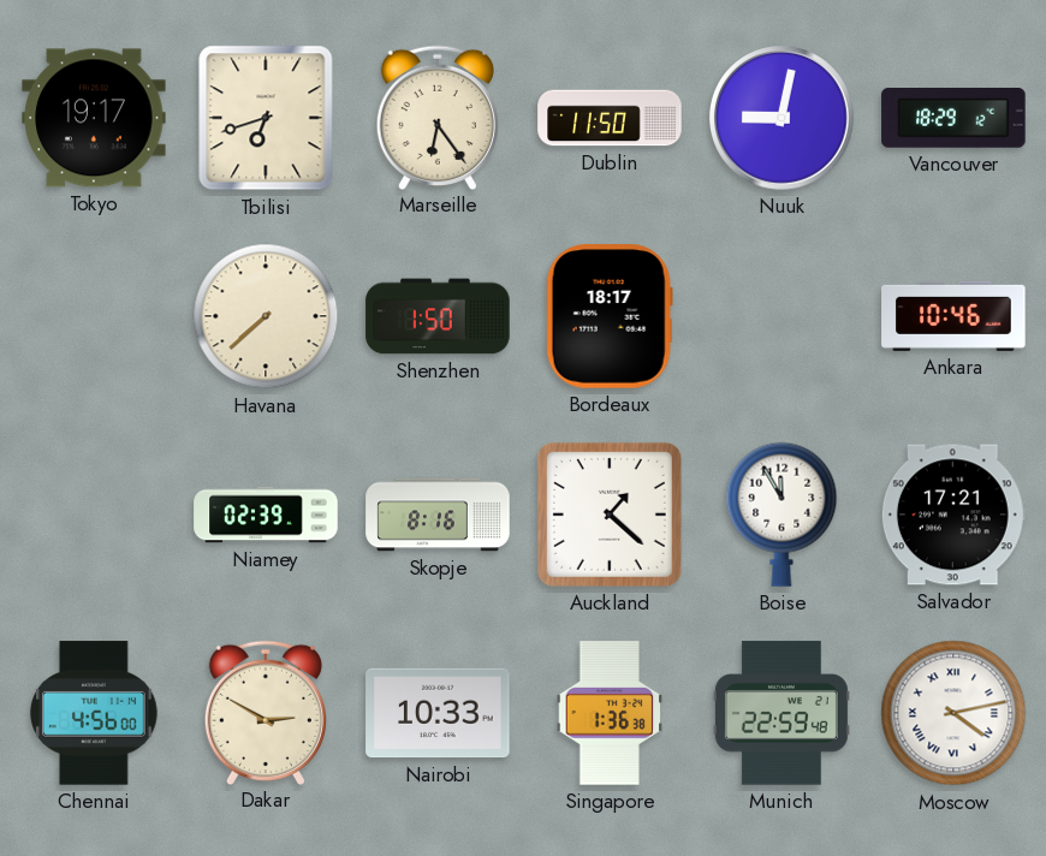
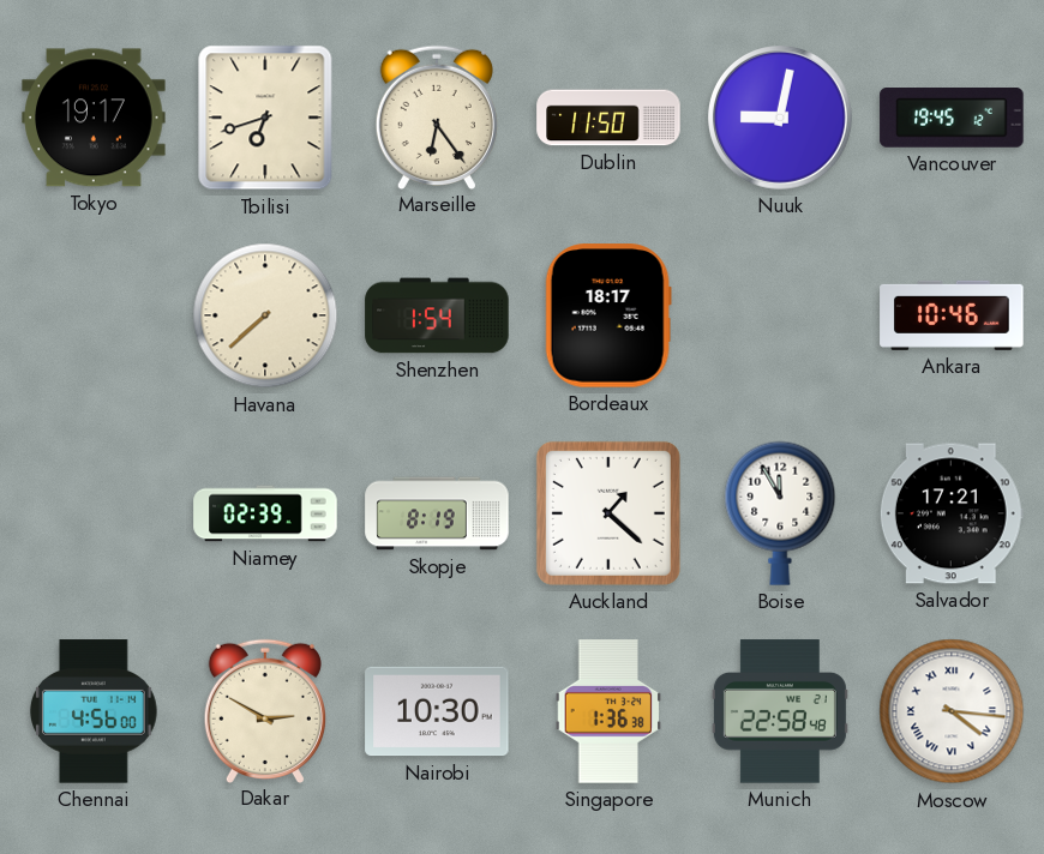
Vancouver: 18:29 -> 19:45 (952, 118)
Shenzhen: 1:50 -> 1:54 (437, 315)
Skopje: 8:16 -> 8:19 (437, 513)
Nairobi: 10:33 -> 10:30 (437, 711)
Munich: 22:59 -> 22:58 (780, 711)
Moscow: 4:13 -> 4:16 (952, 711)
